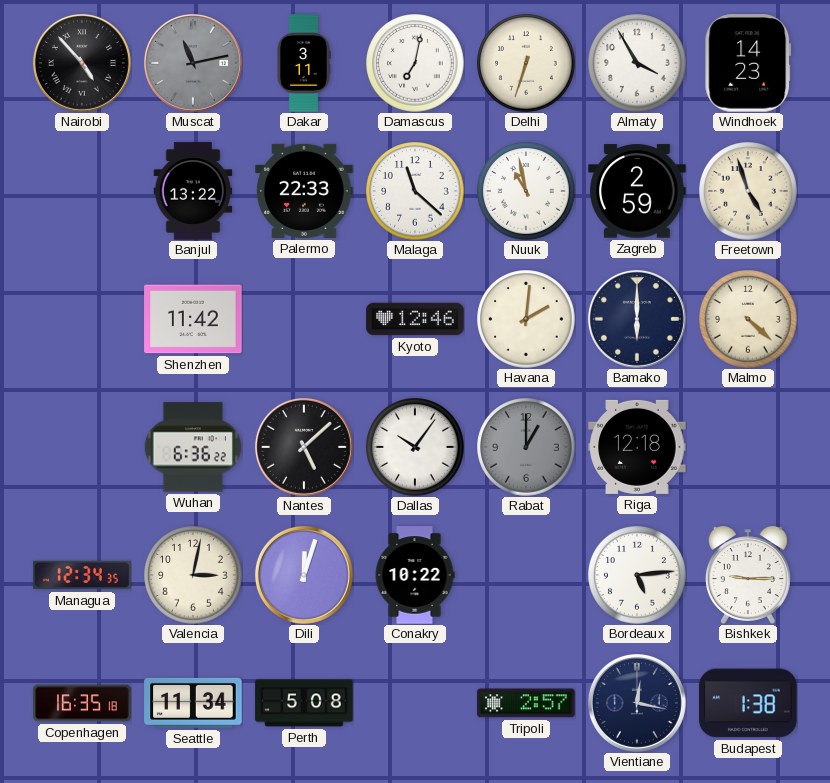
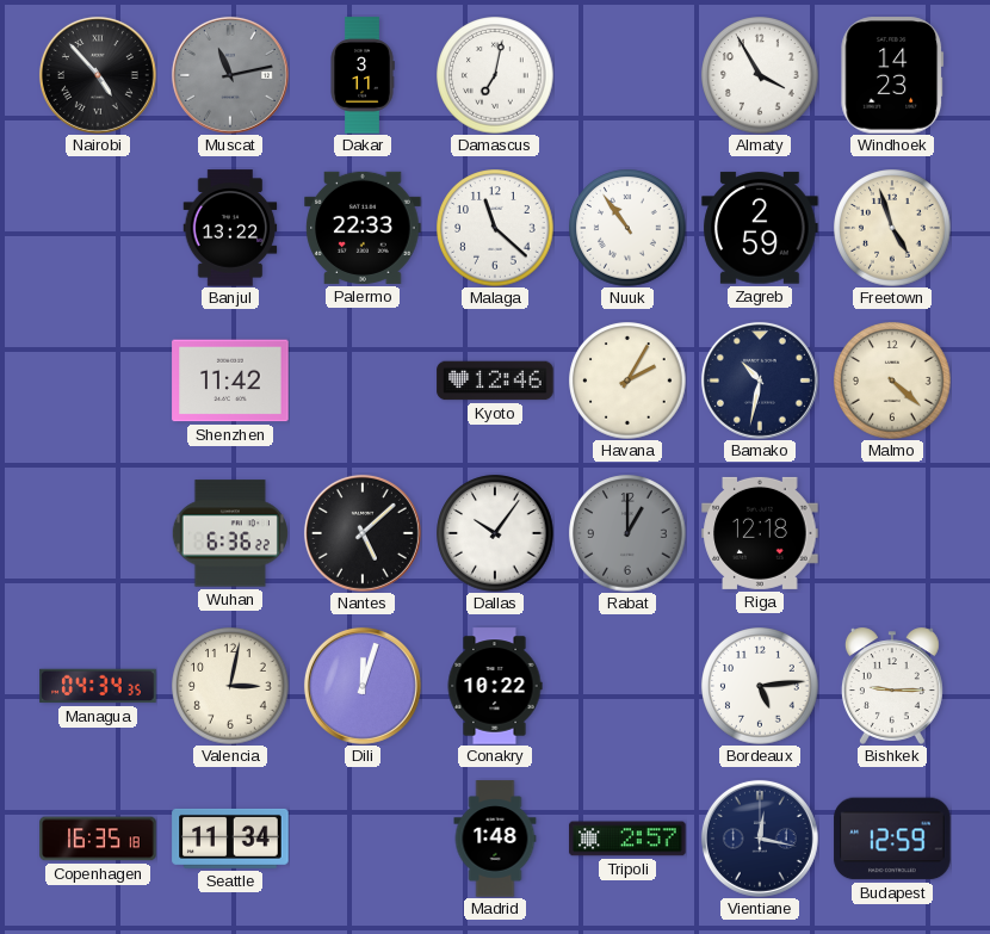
Delhi: 6:33 -> none (526, 63)
Nuuk: 10:58 -> 10:54 (627, 228)
Havana: 2:01 -> 2:05 (627, 381)
Bamako: 6:00 -> 10:32 (760, 381)
Managua: 12:34 -> 04:34 (98, 686)
Perth: 5:08 -> none (304, 703)
Madrid: none -> 1:48 (495, 839)
Budapest: 1:38 -> 12:59 (892, 839)
